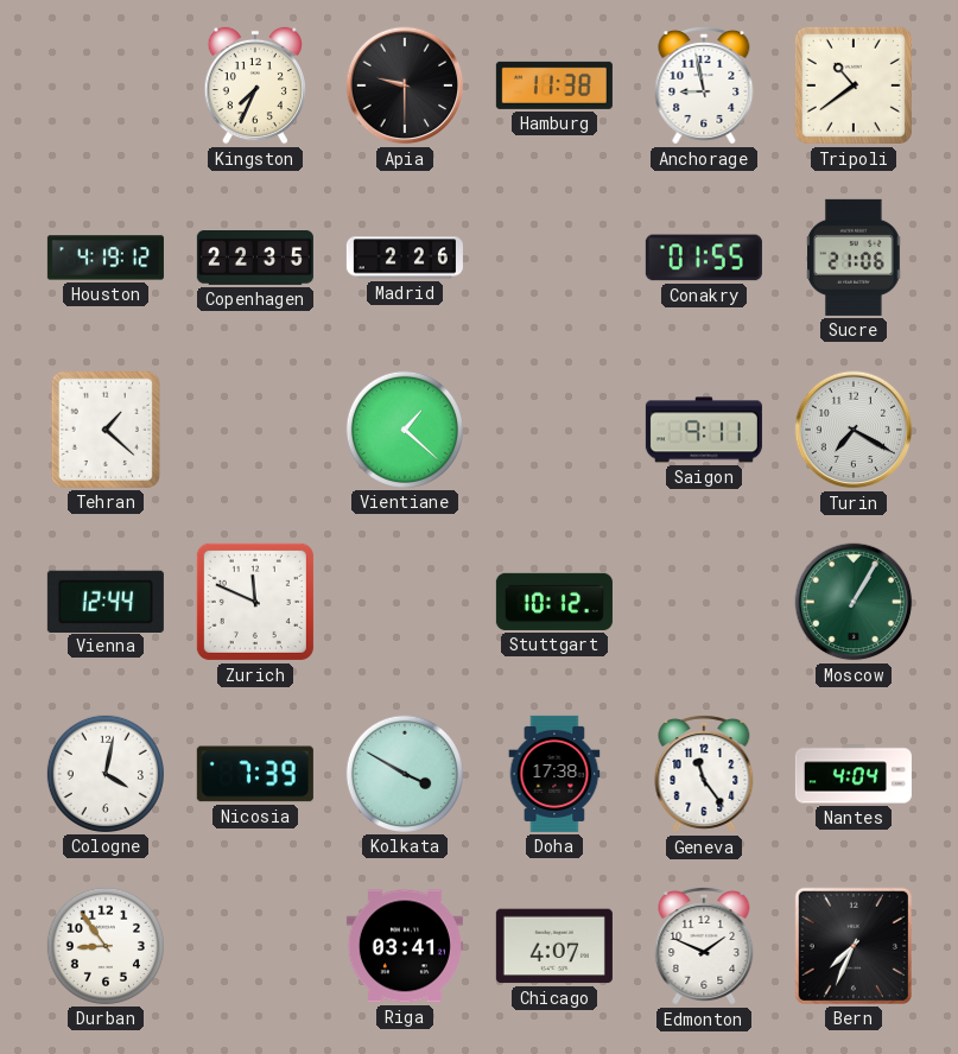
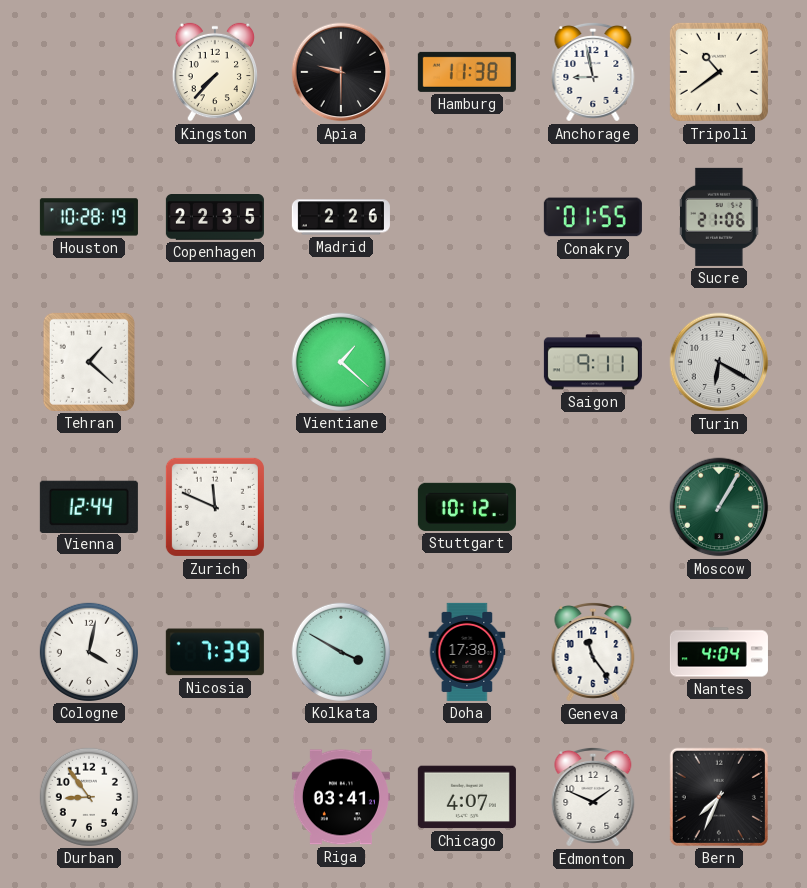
Kingston: 7:34 -> 7:37 (214, 72)
Houston: 4:19 -> 10:28 (89, 217)
Turin: 7:20 -> 6:20 (719, 362)
